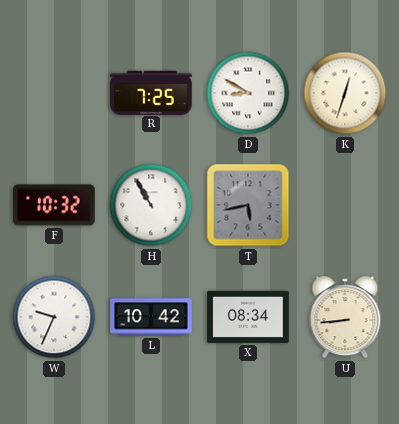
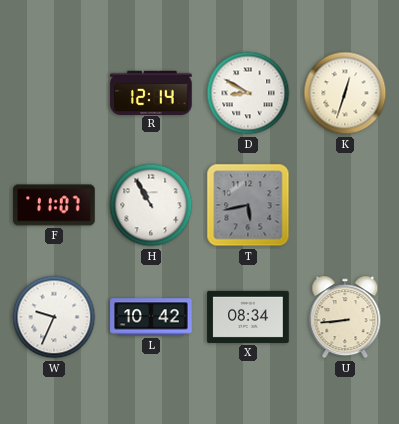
R: 7:25 -> 12:14 (151, 92)
F: 10:32 -> 11:07 (54, 205)
